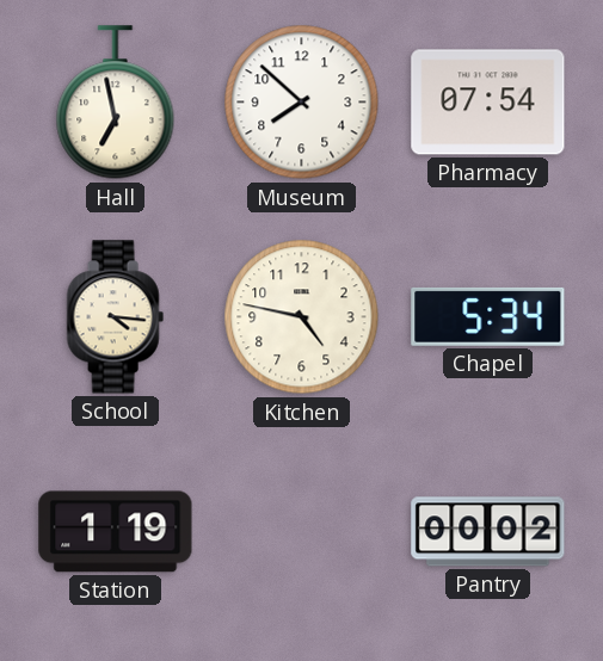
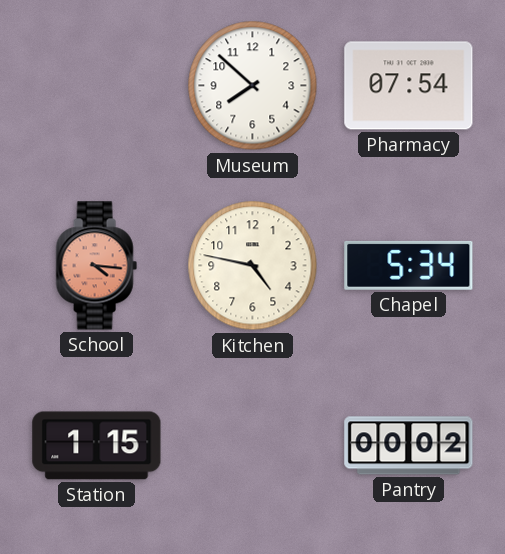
Hall: 6:58 -> none (116, 103)
School dial: cream -> salmon (96, 266)
Station: 1:19 -> 1:15 (97, 446)
